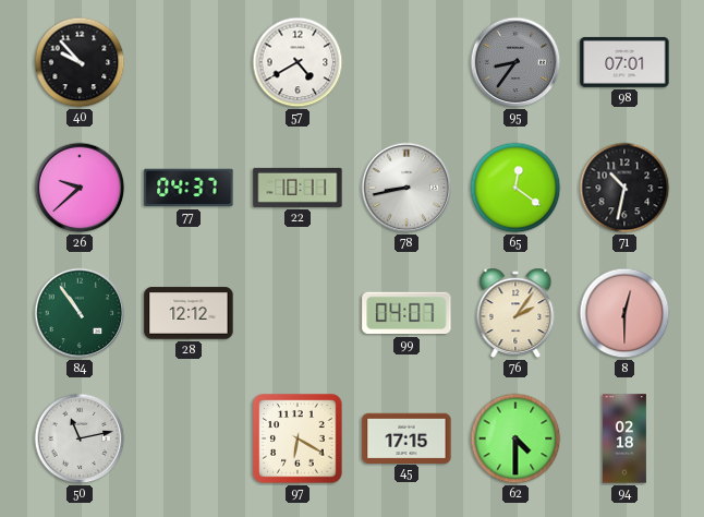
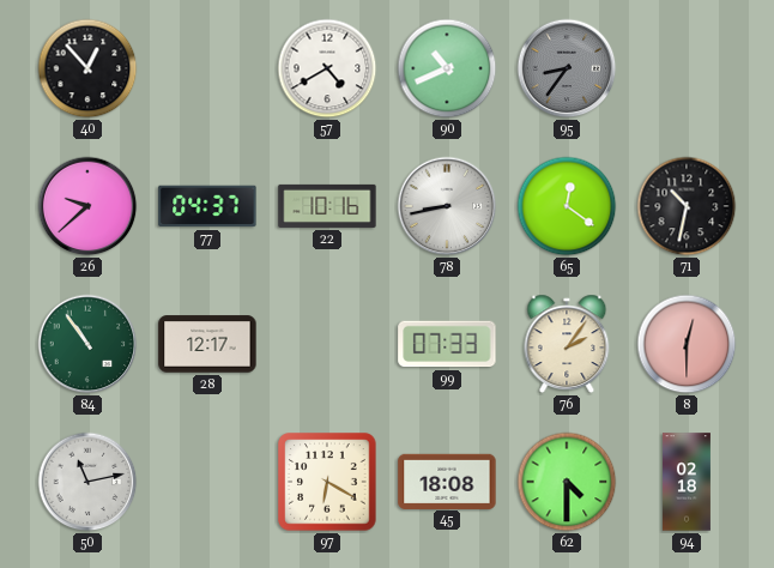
40: 9:53 -> 12:53 (87, 68)
90: none -> 10:41 (447, 68)
98: 07:01 -> none (624, 62)
22: 10:11 -> 10:16 (327, 206)
28: 12:12 -> 12:17 (207, 344)
99: 04:07 -> 07:33 (447, 344)
45: 17:15 -> 18:08 (447, 481)
